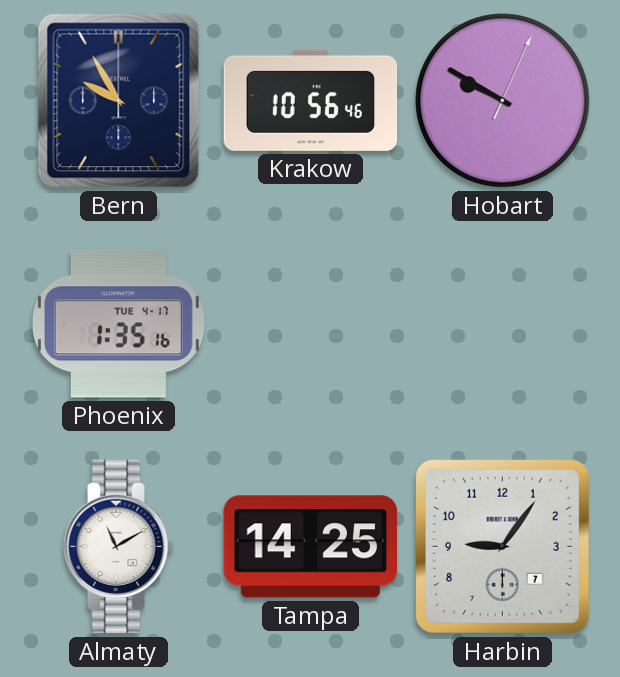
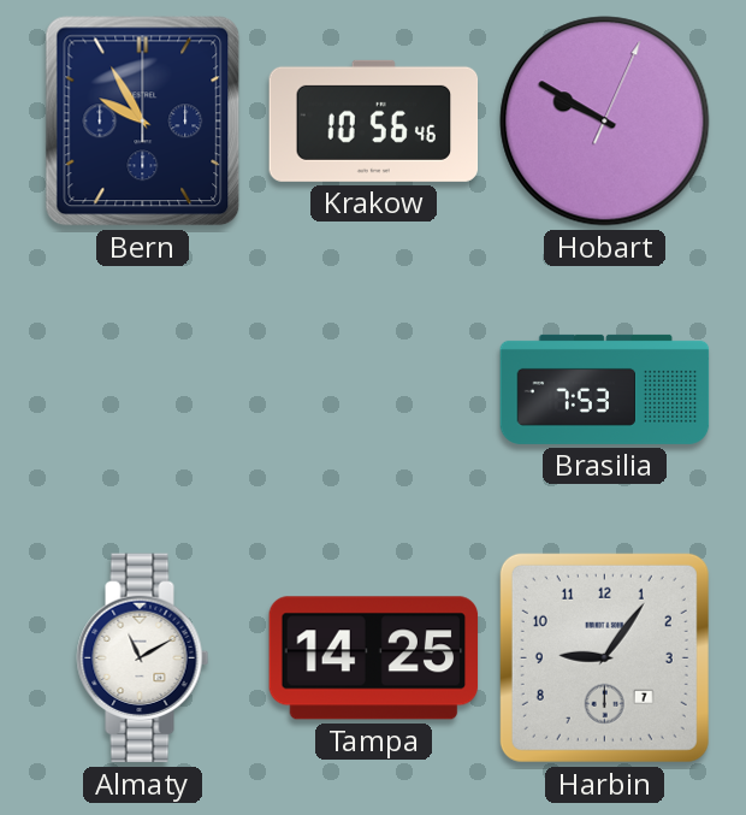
Phoenix: 1:35 -> none (118, 324)
Brasilia: none -> 7:53 (605, 389)
